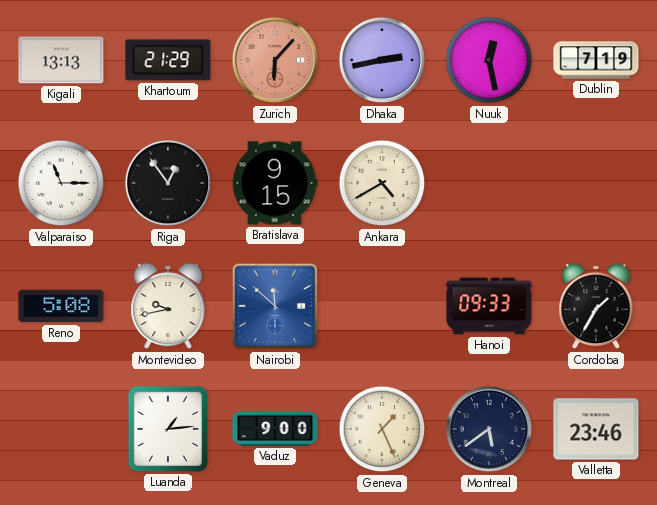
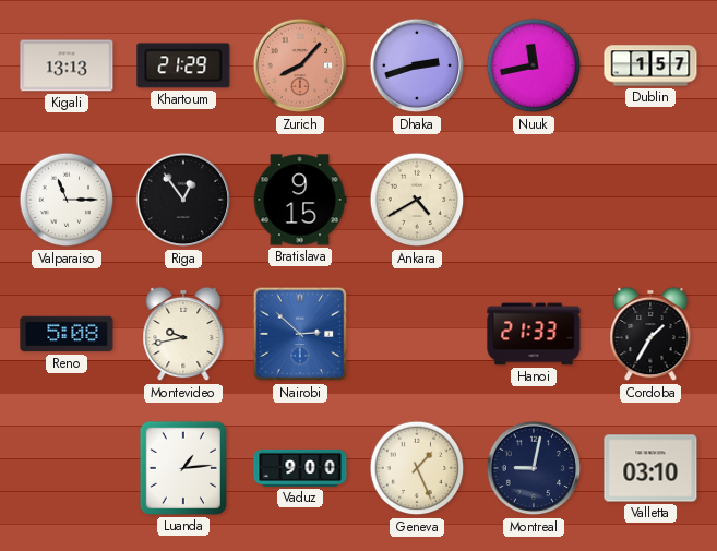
Zurich: 6:07 -> 8:07 (300, 65)
Dhaka: 2:43 -> 2:42 (417, 65)
Nuuk: 12:28 -> 11:43 (534, 65)
Dublin: 7:19 -> 1:57 (650, 65)
Nairobi: 11:52 -> 2:52 (300, 334)
Hanoi: 09:33 -> 21:33 (534, 334)
Montreal: 5:39 -> 9:02 (534, 468)
Valletta: 23:46 -> 03:10 (650, 468)
